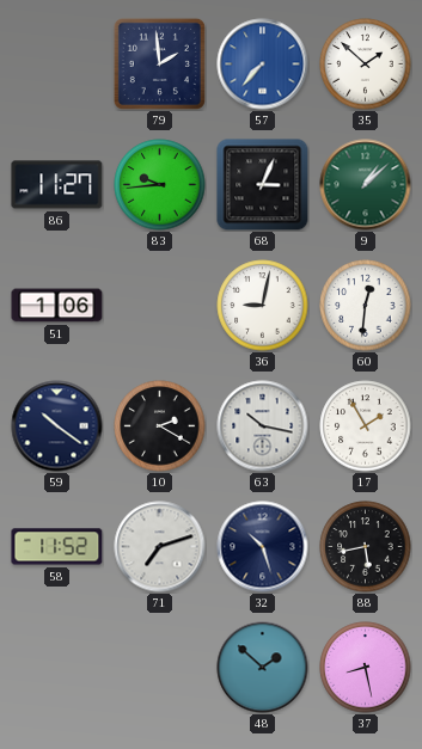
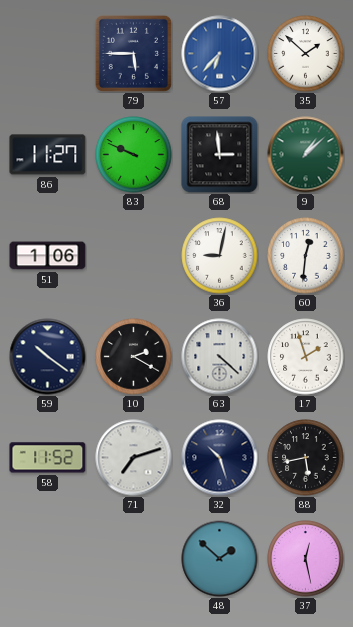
79: 1:59 -> 5:45 (133, 53)
57: 7:37 -> 6:37 (220, 54)
83: 9:44 -> 9:49 (134, 155)
68: 3:04 -> 2:59 (220, 155)
63: 10:17 -> 4:22 (220, 357)
17: 1:55 -> 1:57 (306, 357)
37: 8:28 -> 12:28 (306, 559)
